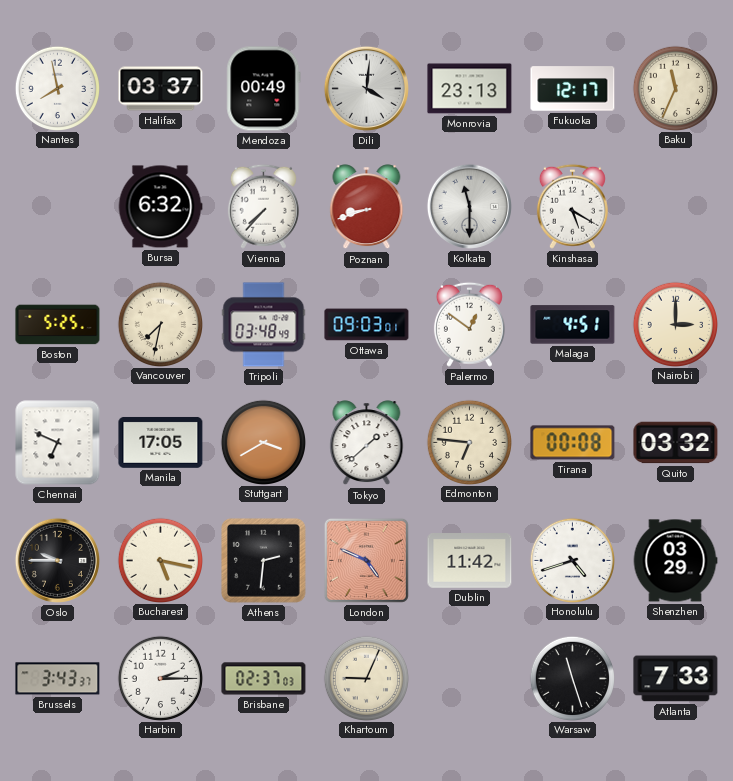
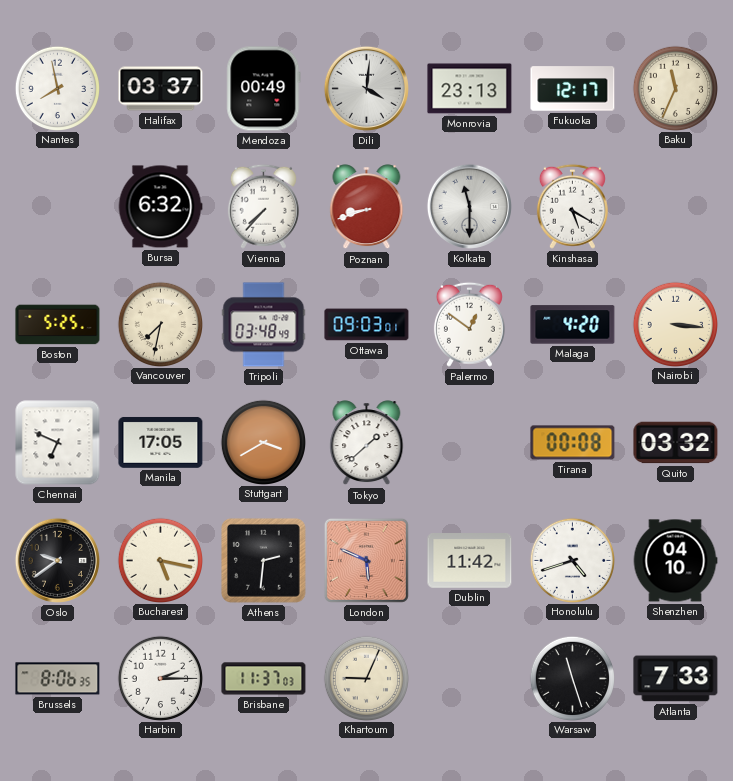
Malaga: 4:51 -> 4:20 (573, 325)
Nairobi: 3:00 -> 3:16 (675, 324)
Edmonton: 6:46 -> none (469, 442)
Oslo: 9:45 -> 9:39 (57, 560)
London: 4:49 -> 5:49 (366, 560)
Shenzhen: 03:29 -> 04:10 (675, 561)
Brussels: 3:43 -> 8:06 (58, 679)
Brisbane: 02:37 -> 11:37 (264, 679)
